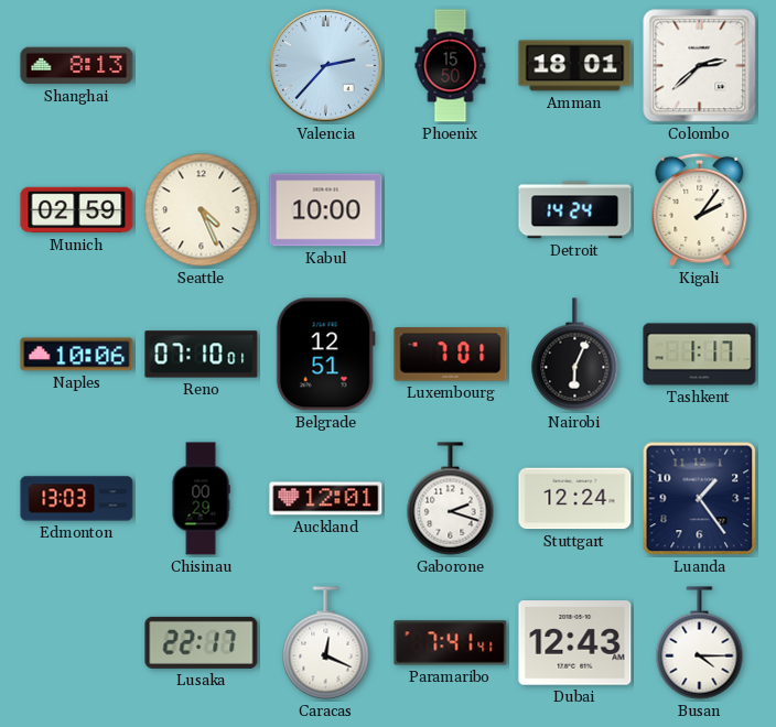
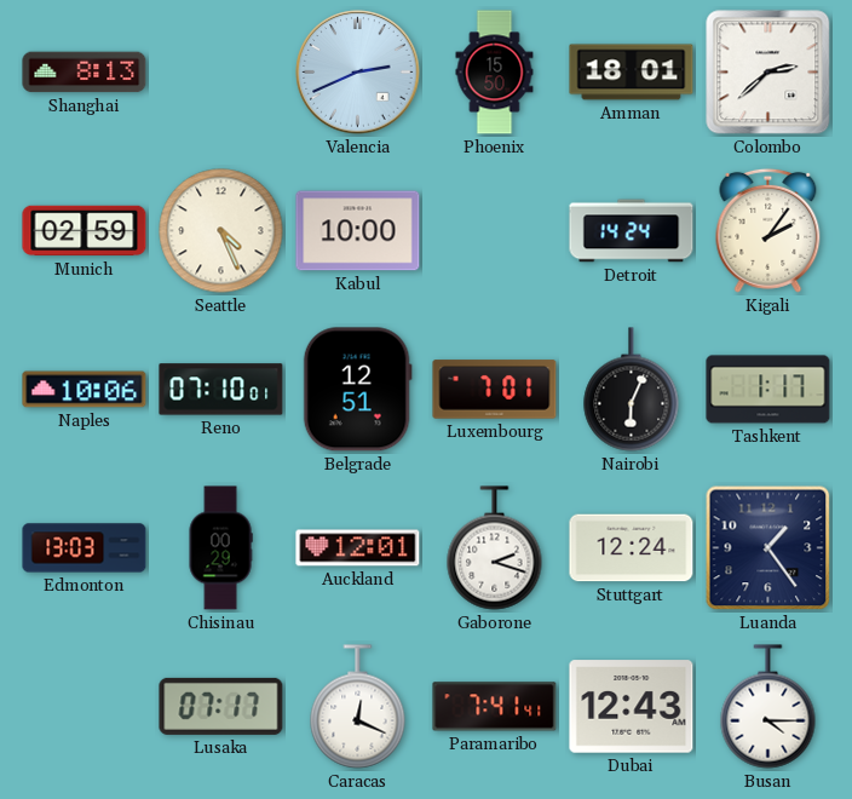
Valencia: 2:37 -> 2:41 (358, 73)
Lusaka: 22:17 -> 07:17 (221, 706)
